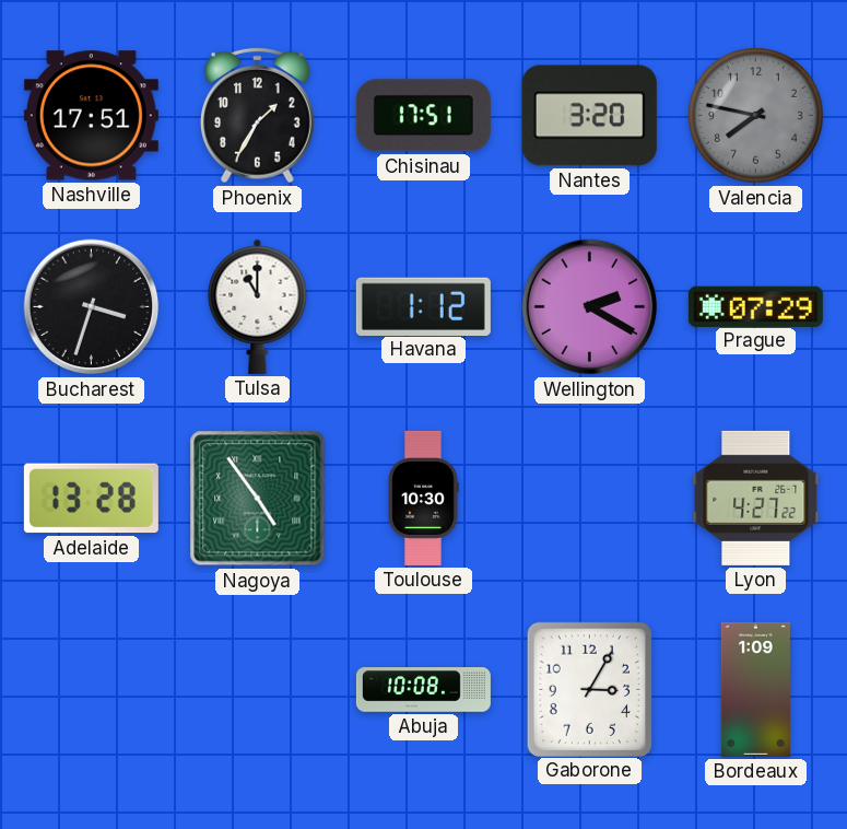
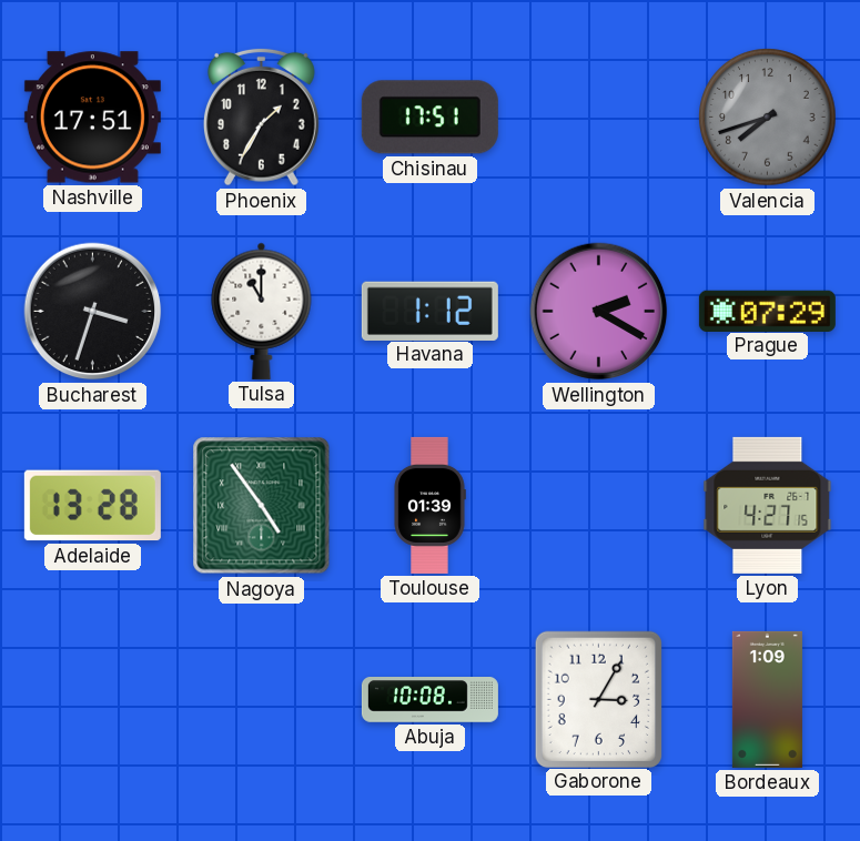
Nantes: 3:20 -> none (589, 116)
Valencia: 7:47 -> 7:42 (768, 118)
Toulouse: 10:30 -> 01:39 (429, 505)
Lyon: 4:27:22 -> 4:27:15 (768, 505)
